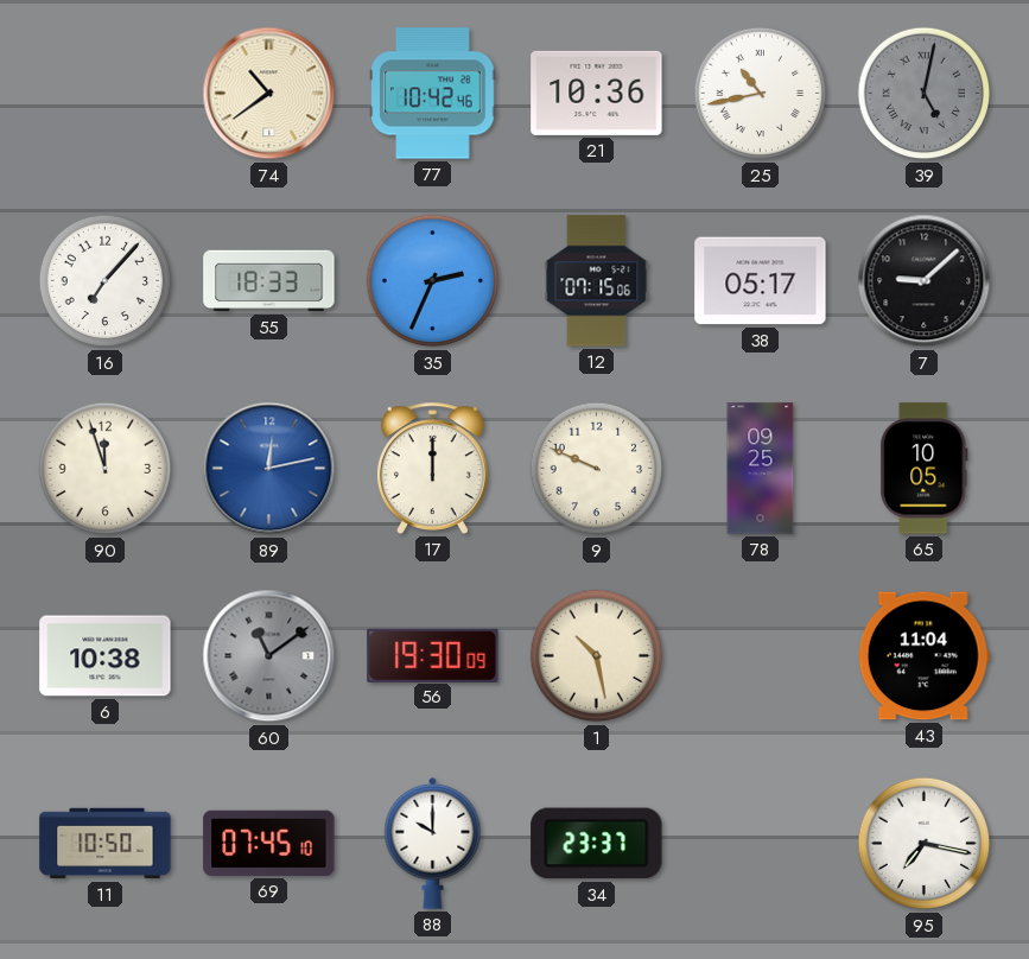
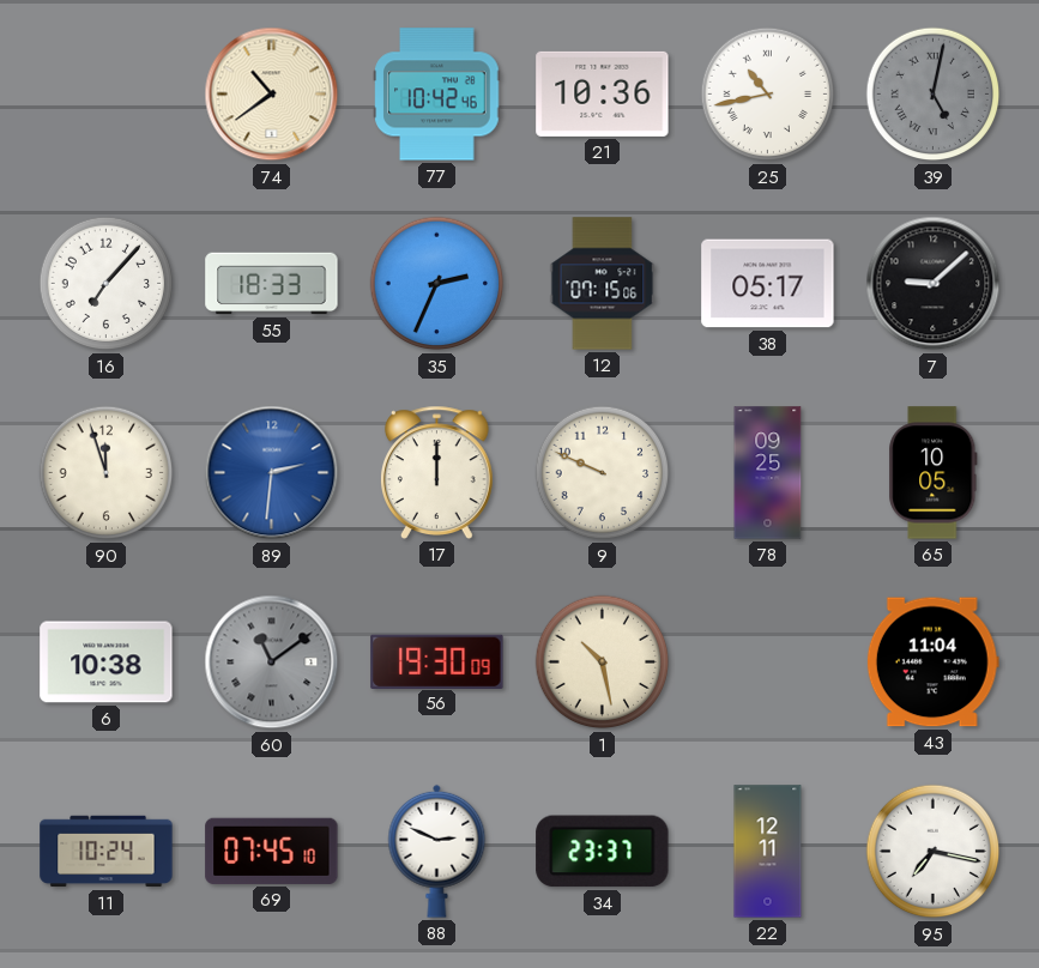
89: 12:13 -> 2:31 (272, 473)
11: 10:50 -> 10:24 (107, 852)
88: 10:00 -> 2:49 (437, 851)
22: none -> 12:11 (768, 852)
